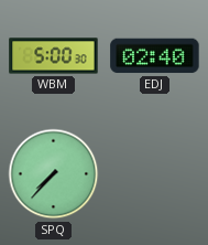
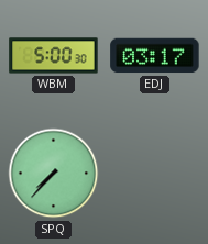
EDJ: 02:40 -> 03:17 (155, 56)
